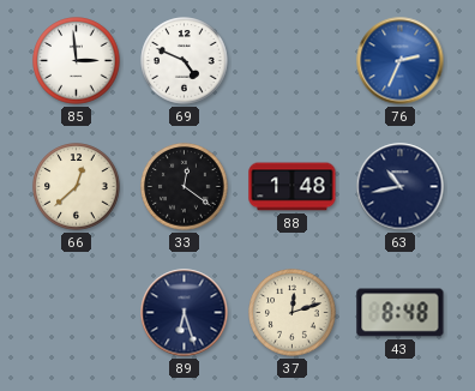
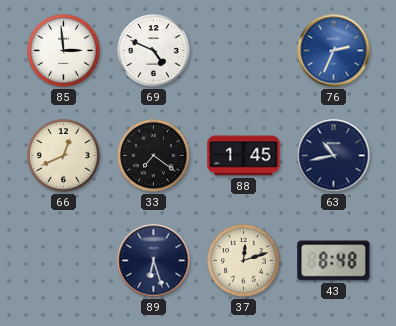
66: 12:38 -> 12:41 (64, 156)
33: 12:21 -> 7:21 (154, 156)
88: 1:48 -> 1:45 (244, 156)
